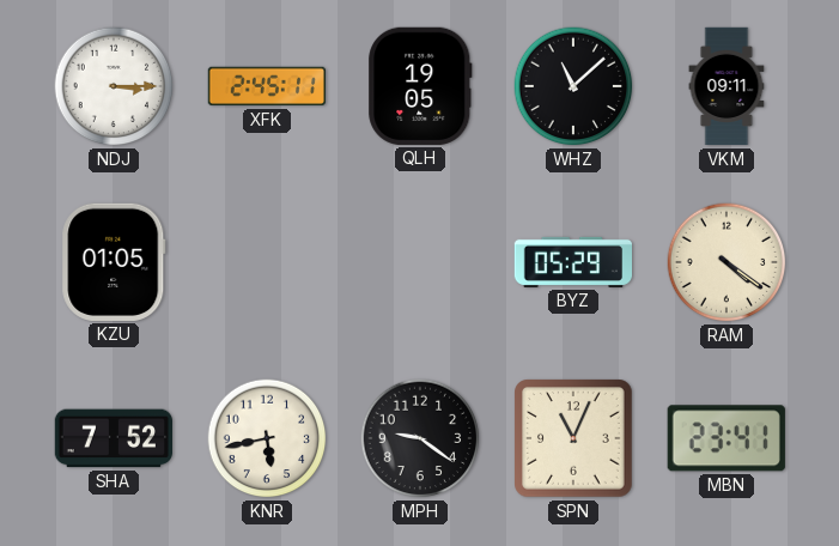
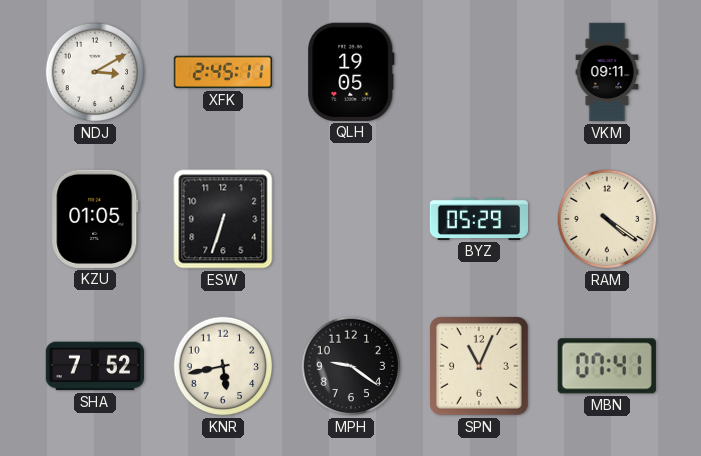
NDJ: 3:15 -> 3:10 (95, 72)
WHZ: 11:08 -> none (573, 86)
ESW: none -> 6:33 (223, 219)
MBN: 23:41 -> 07:41 (607, 366)
